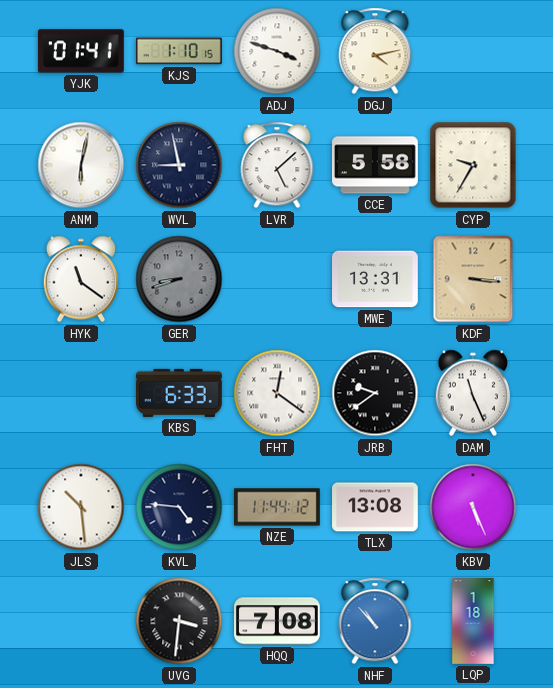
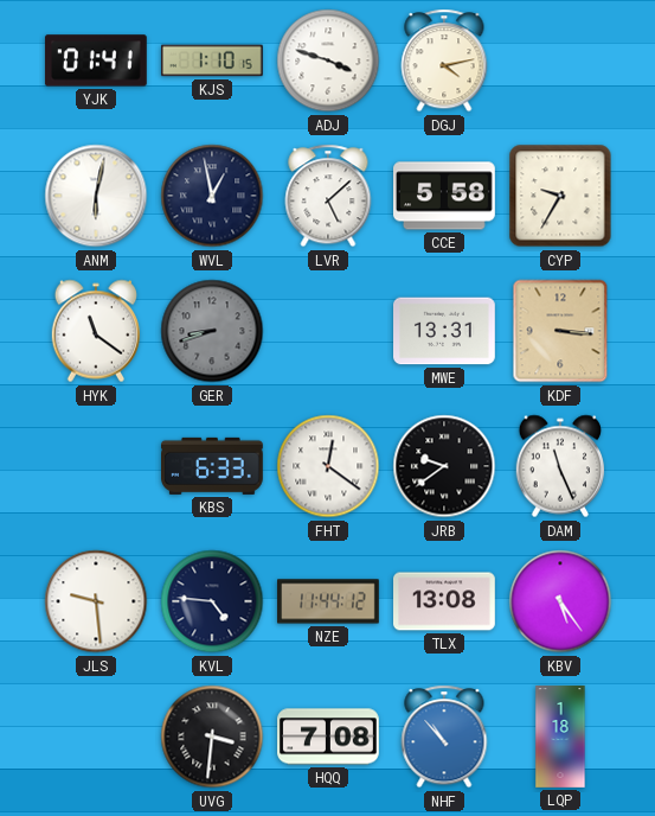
WVL: 8:58 -> 12:58 (212, 196)
JLS: 10:29 -> 9:29 (96, 601)
KBV: 5:26 -> 5:24 (560, 601)
